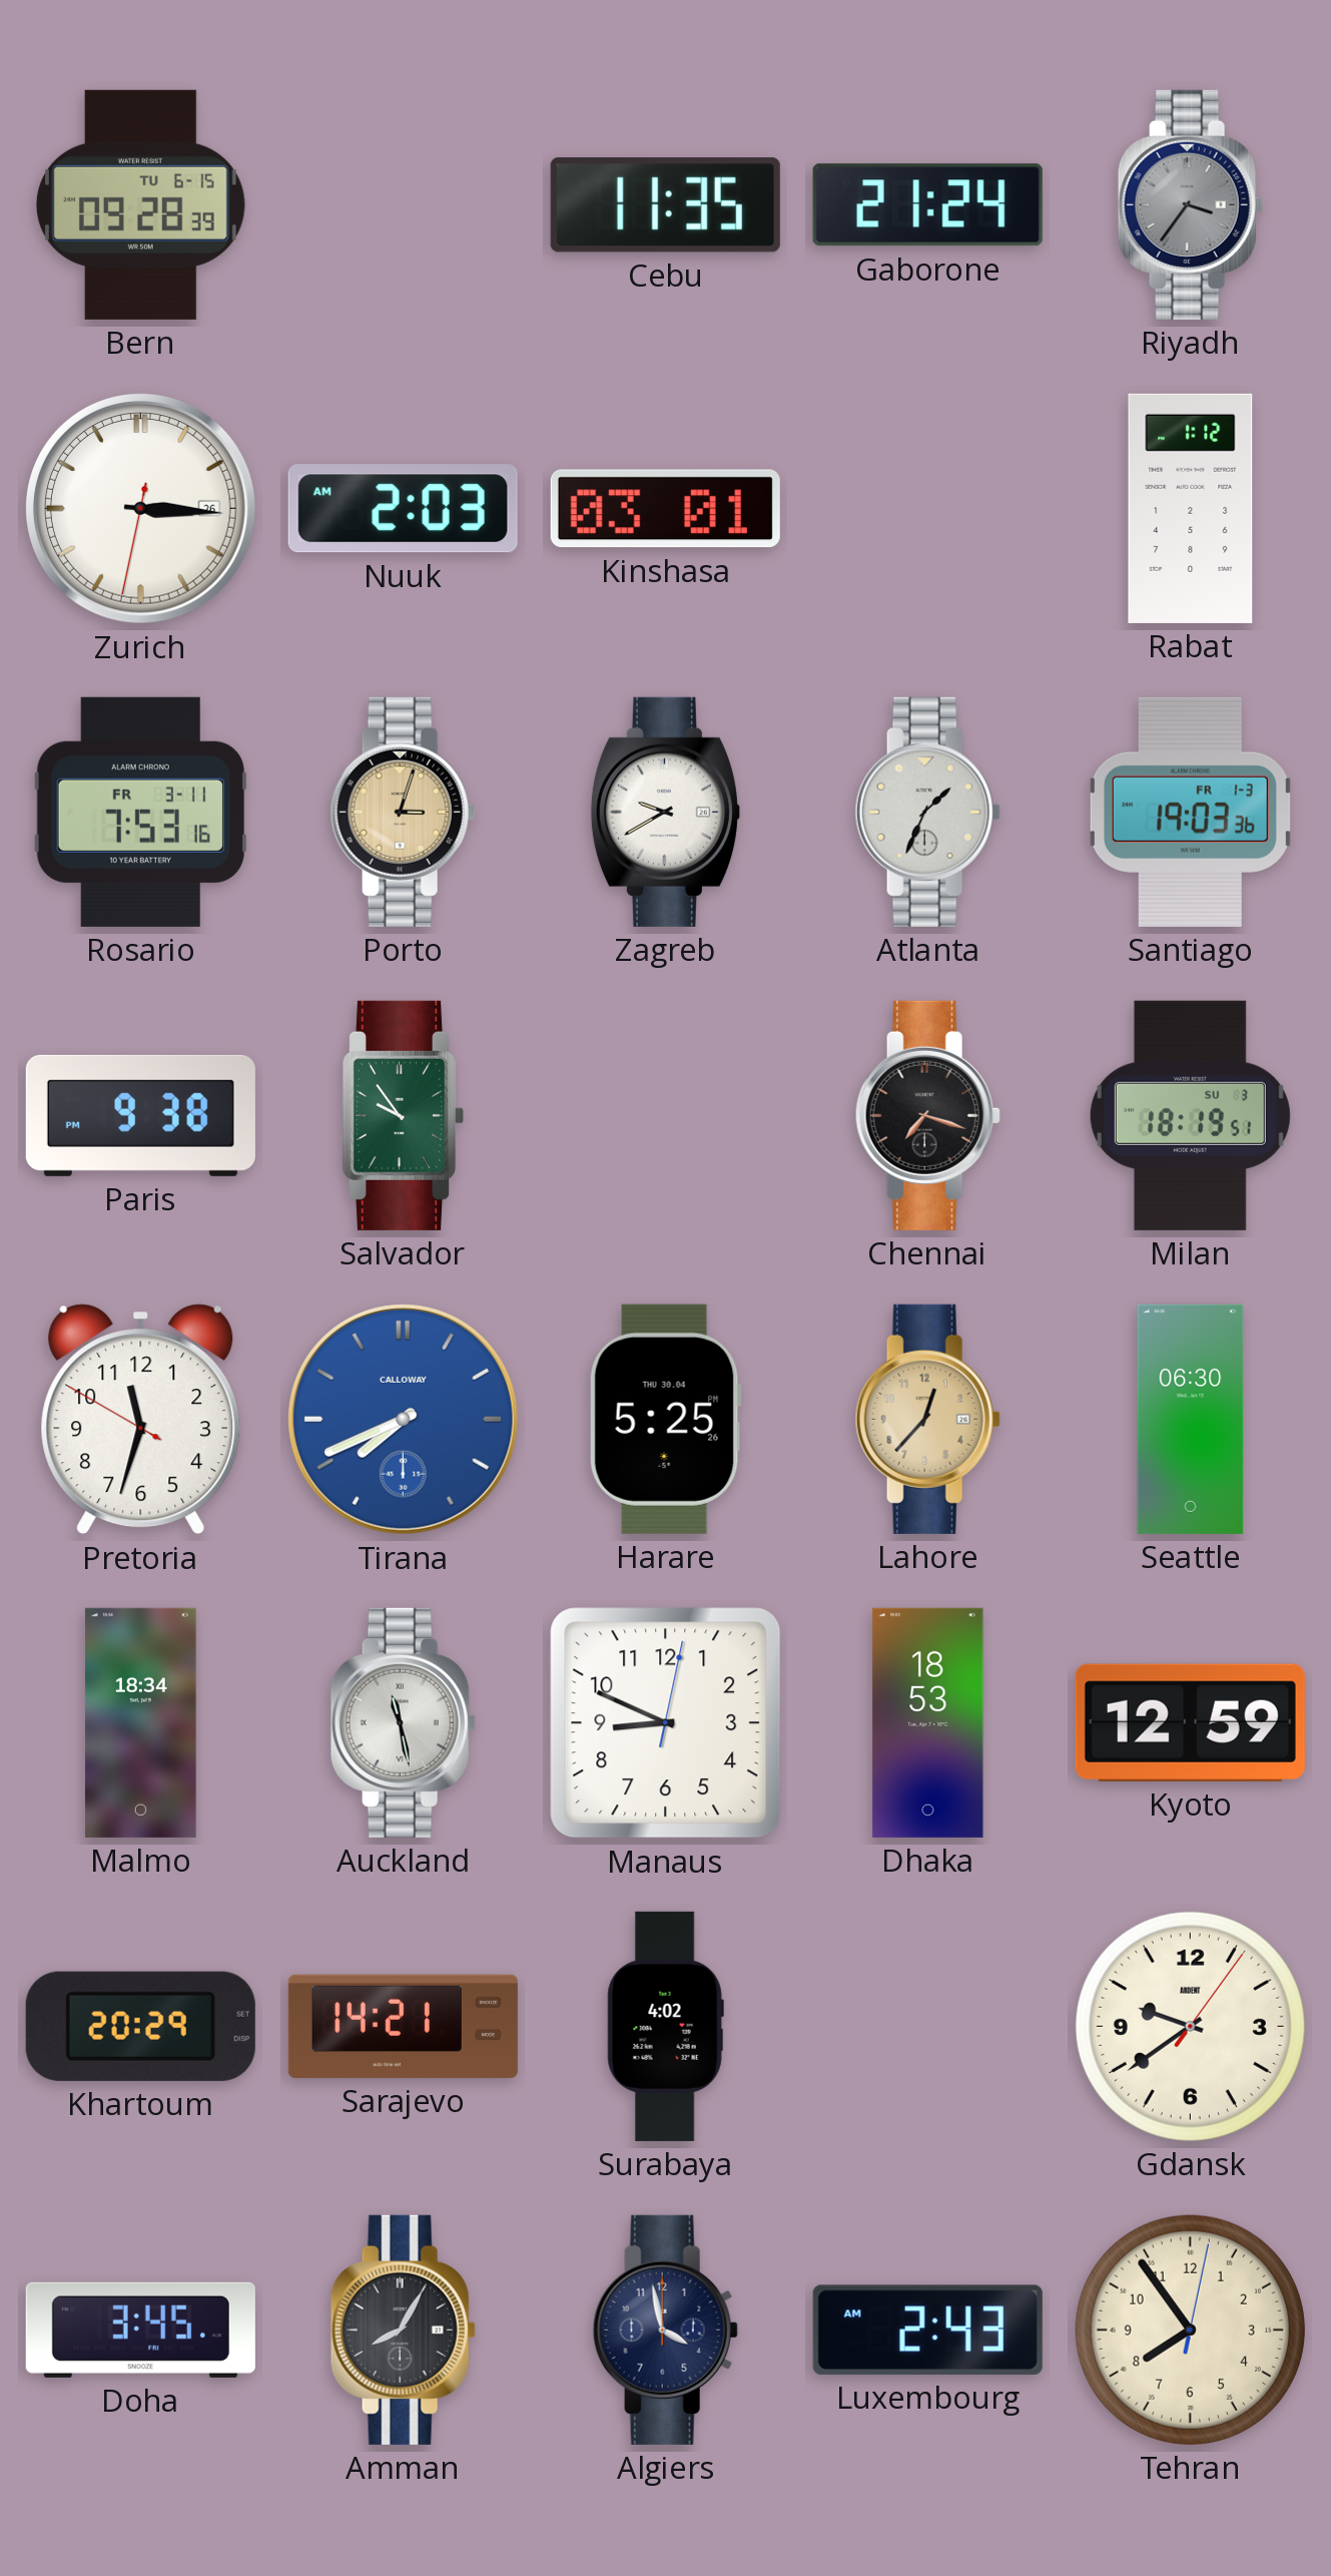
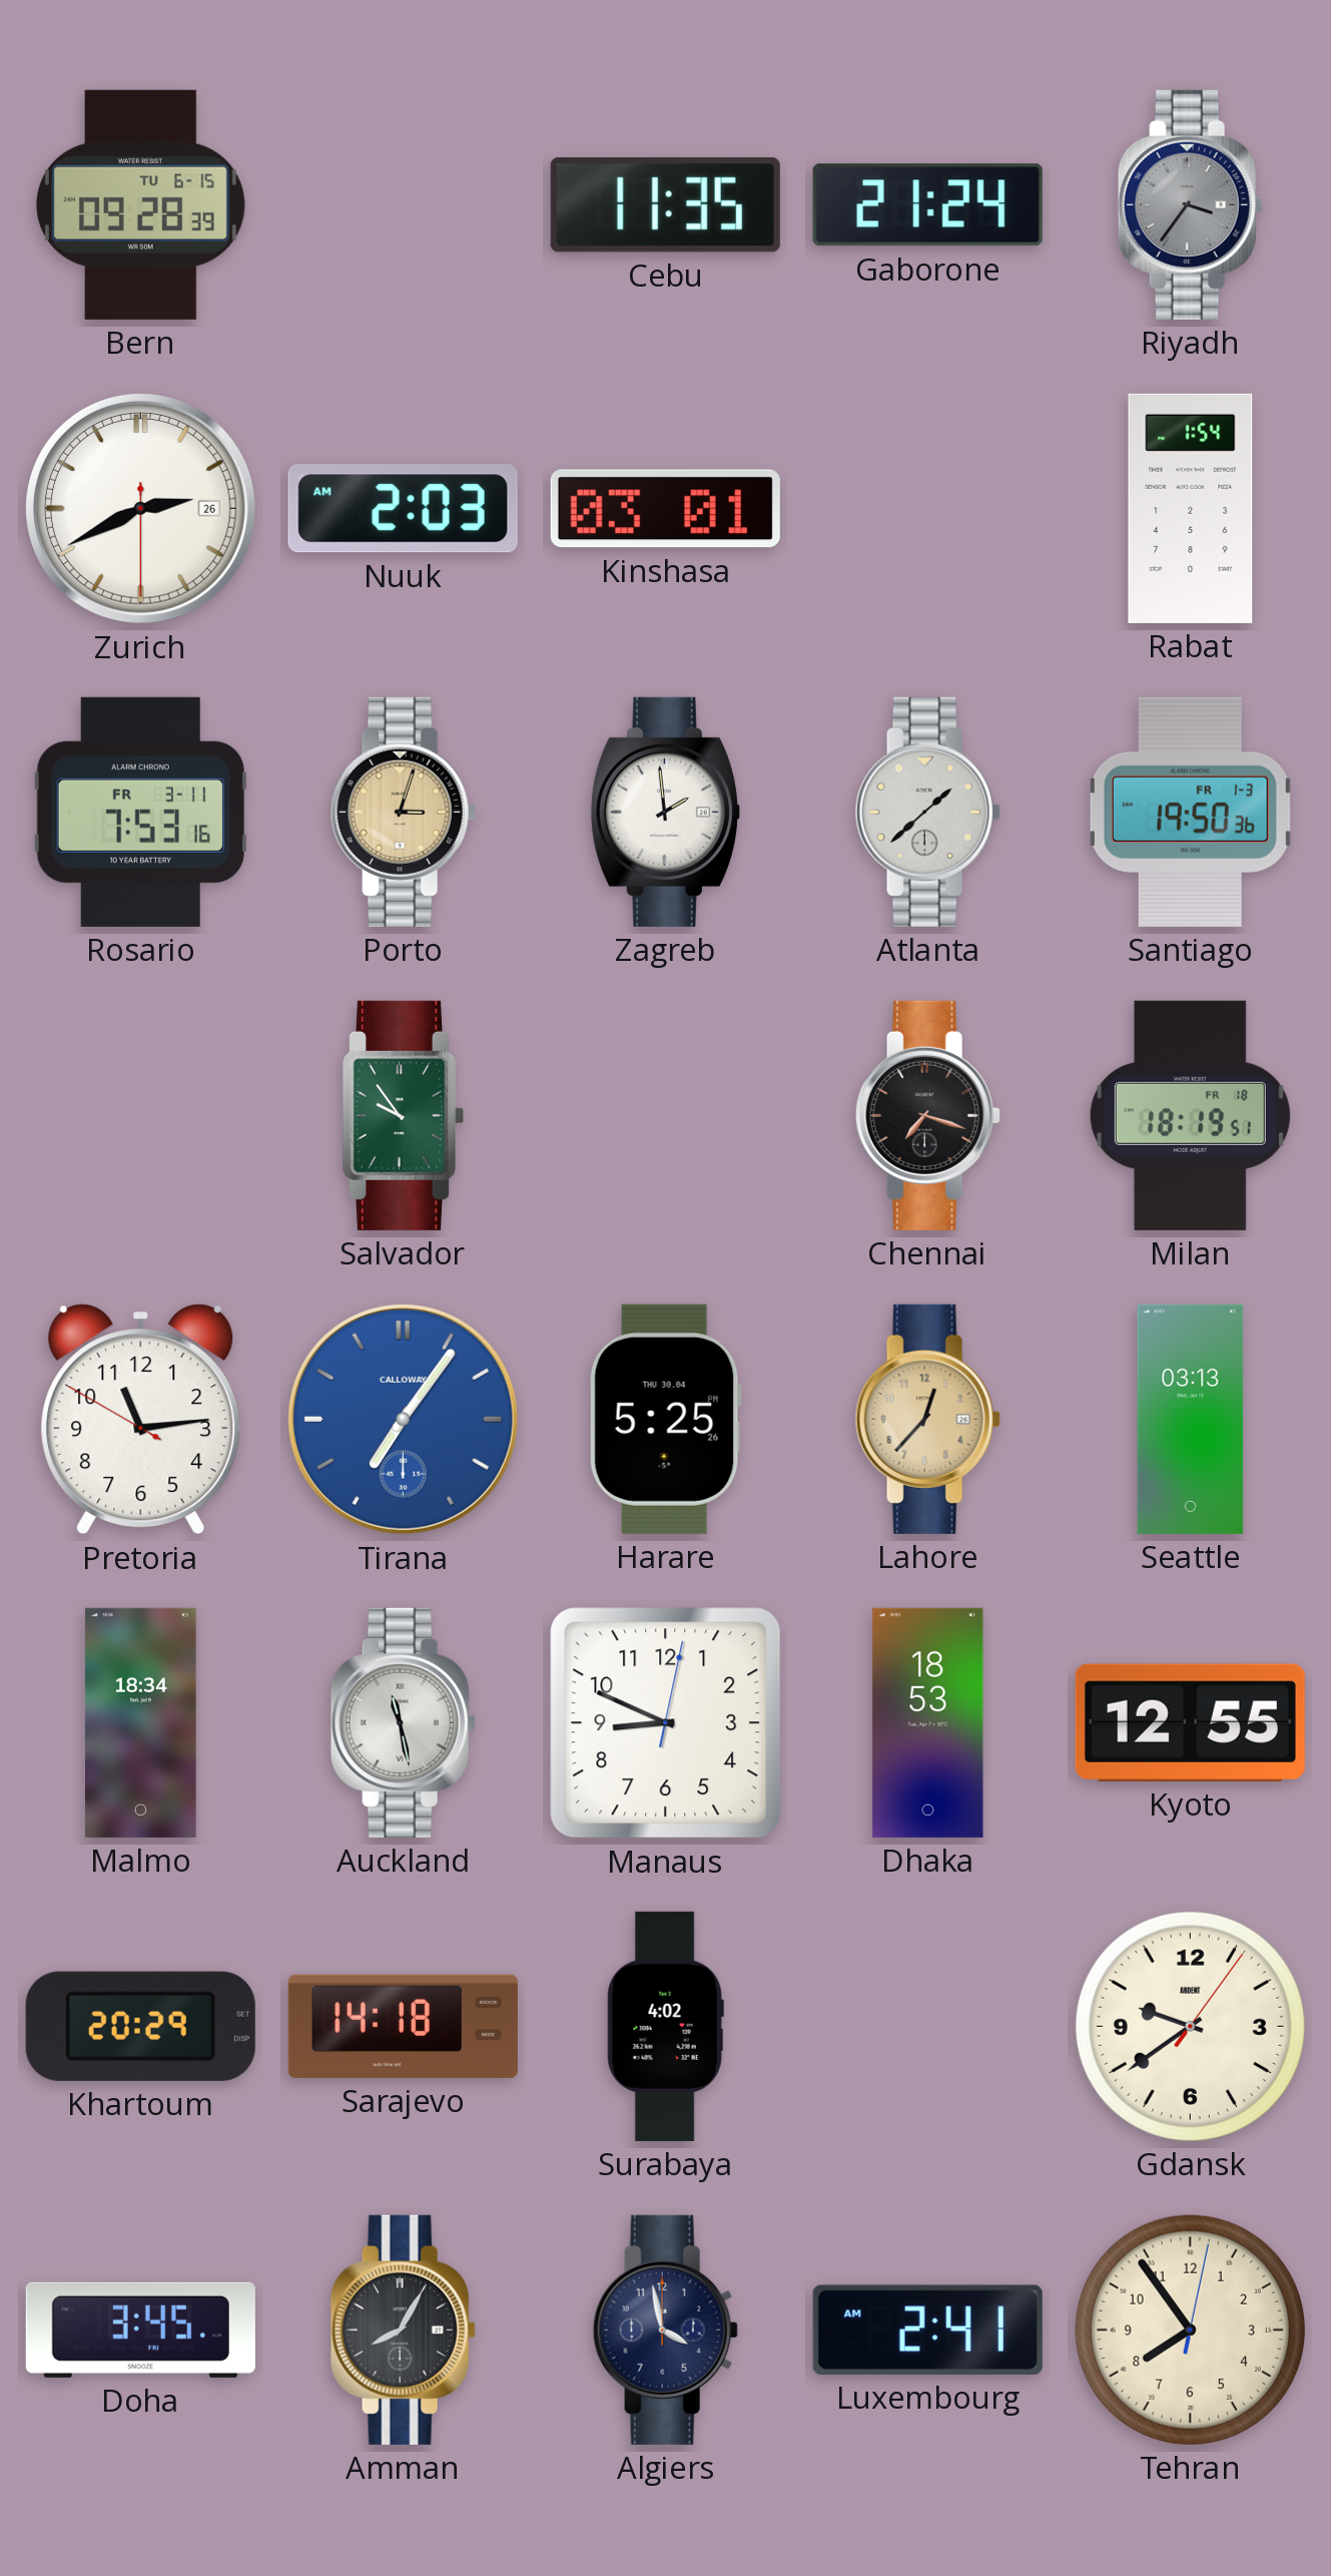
Zurich: 3:15 -> 2:40 (140, 508)
Rabat: 1:12 -> 1:54 (1191, 508)
Zagreb: 9:40 -> 1:59 (665, 812)
Atlanta: 1:34 -> 1:38 (927, 812)
Santiago: 19:03 -> 19:50 (1190, 812)
Paris: 9:38 -> none (140, 1115)
Milan date: SU 3 -> FR 18 (1190, 1115)
Pretoria: 11:32 -> 11:13 (141, 1420)
Tirana: 7:41 -> 7:06 (403, 1419)
Seattle: 06:30 -> 03:13 (1191, 1419)
Kyoto: 12:59 -> 12:55 (1190, 1722)
Sarajevo: 14:21 -> 14:18 (403, 2026)
Luxembourg: 2:43 -> 2:41 (927, 2330)
